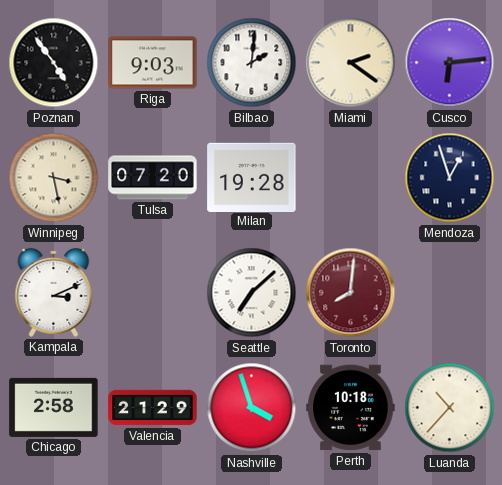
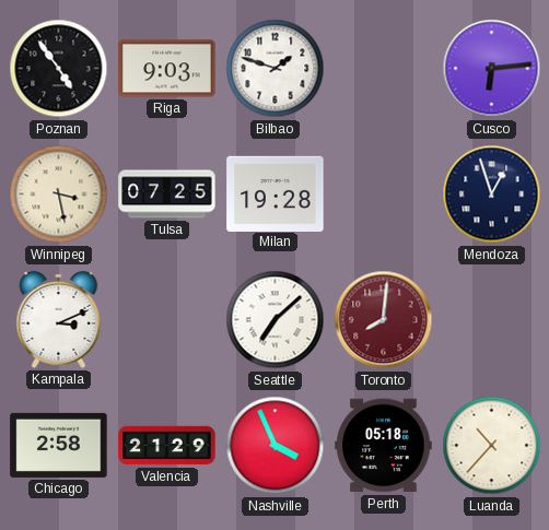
Bilbao: 2:01 -> 1:48 (276, 69)
Miami: 2:21 -> none (351, 63)
Tulsa: 07:20 -> 07:25 (167, 195)
Nashville: 3:57 -> 3:56 (276, 446)
Perth: 10:18 -> 05:18 (384, 446)
